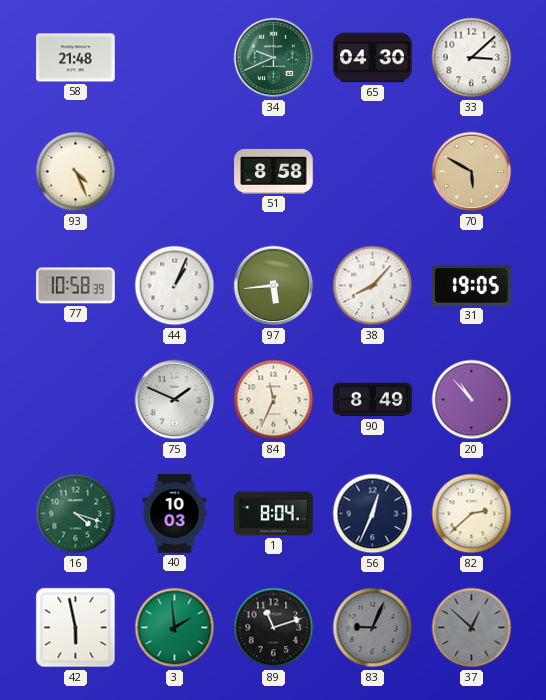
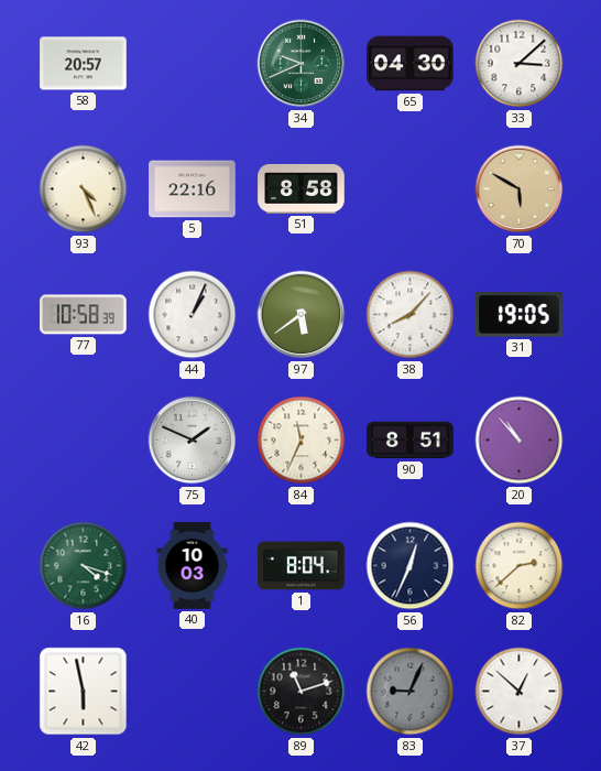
58: 21:48 -> 20:57 (84, 64)
5: none -> 22:16 (193, 189)
97: 5:44 -> 5:39 (302, 315)
90: 8:49 -> 8:51 (411, 441)
3: 1:59 -> none (175, 628)
37 dial: grey -> white (520, 692)
